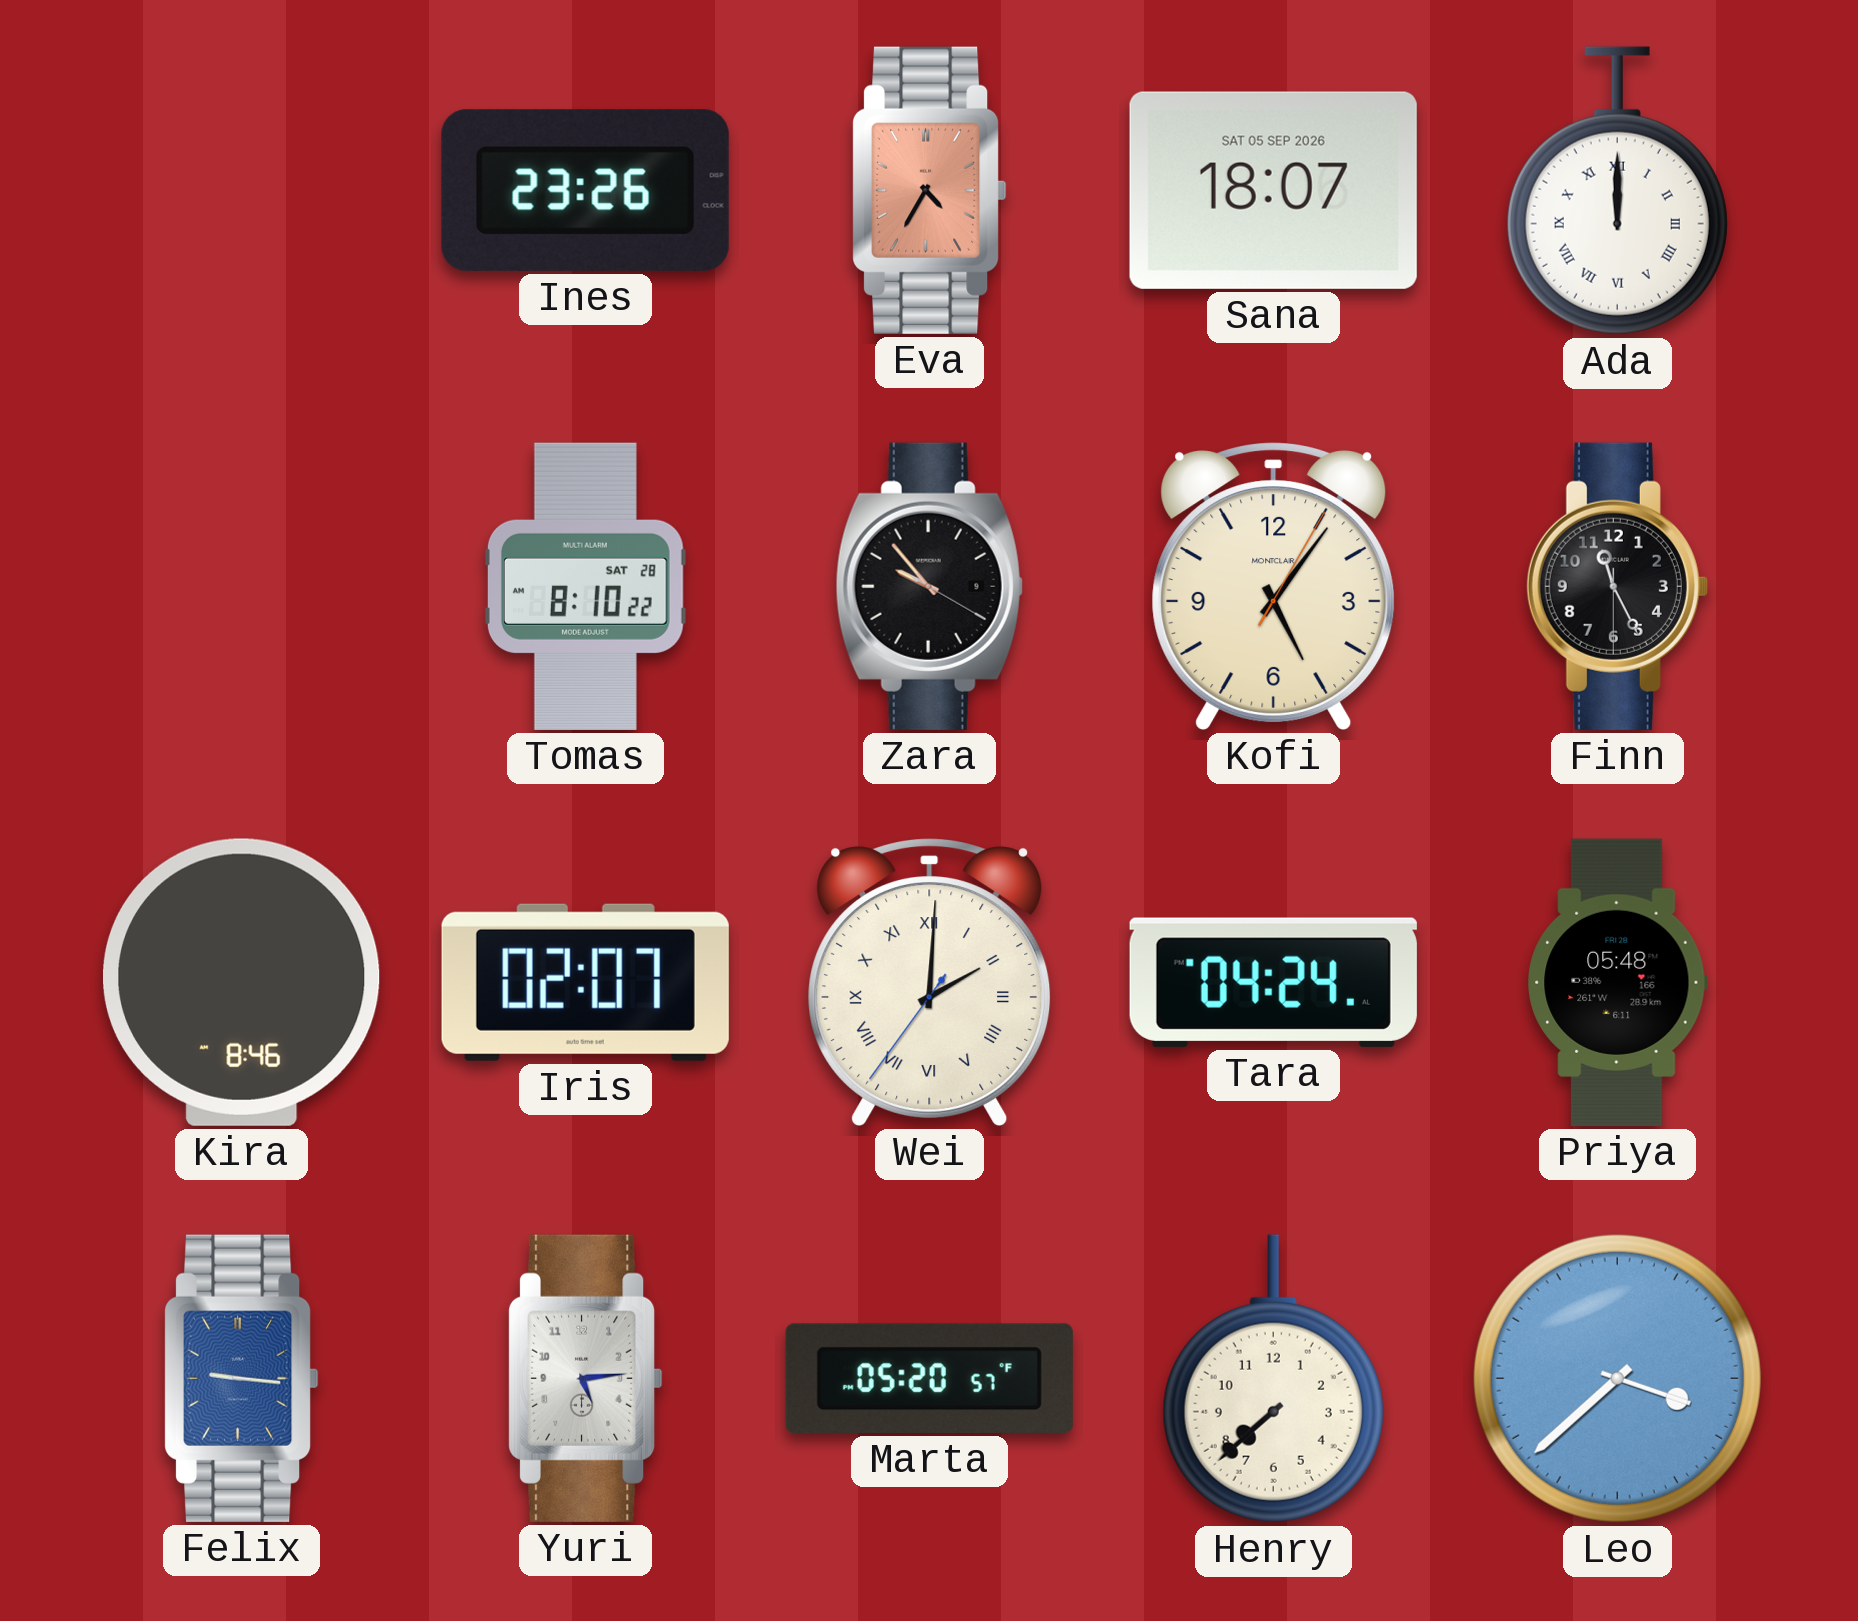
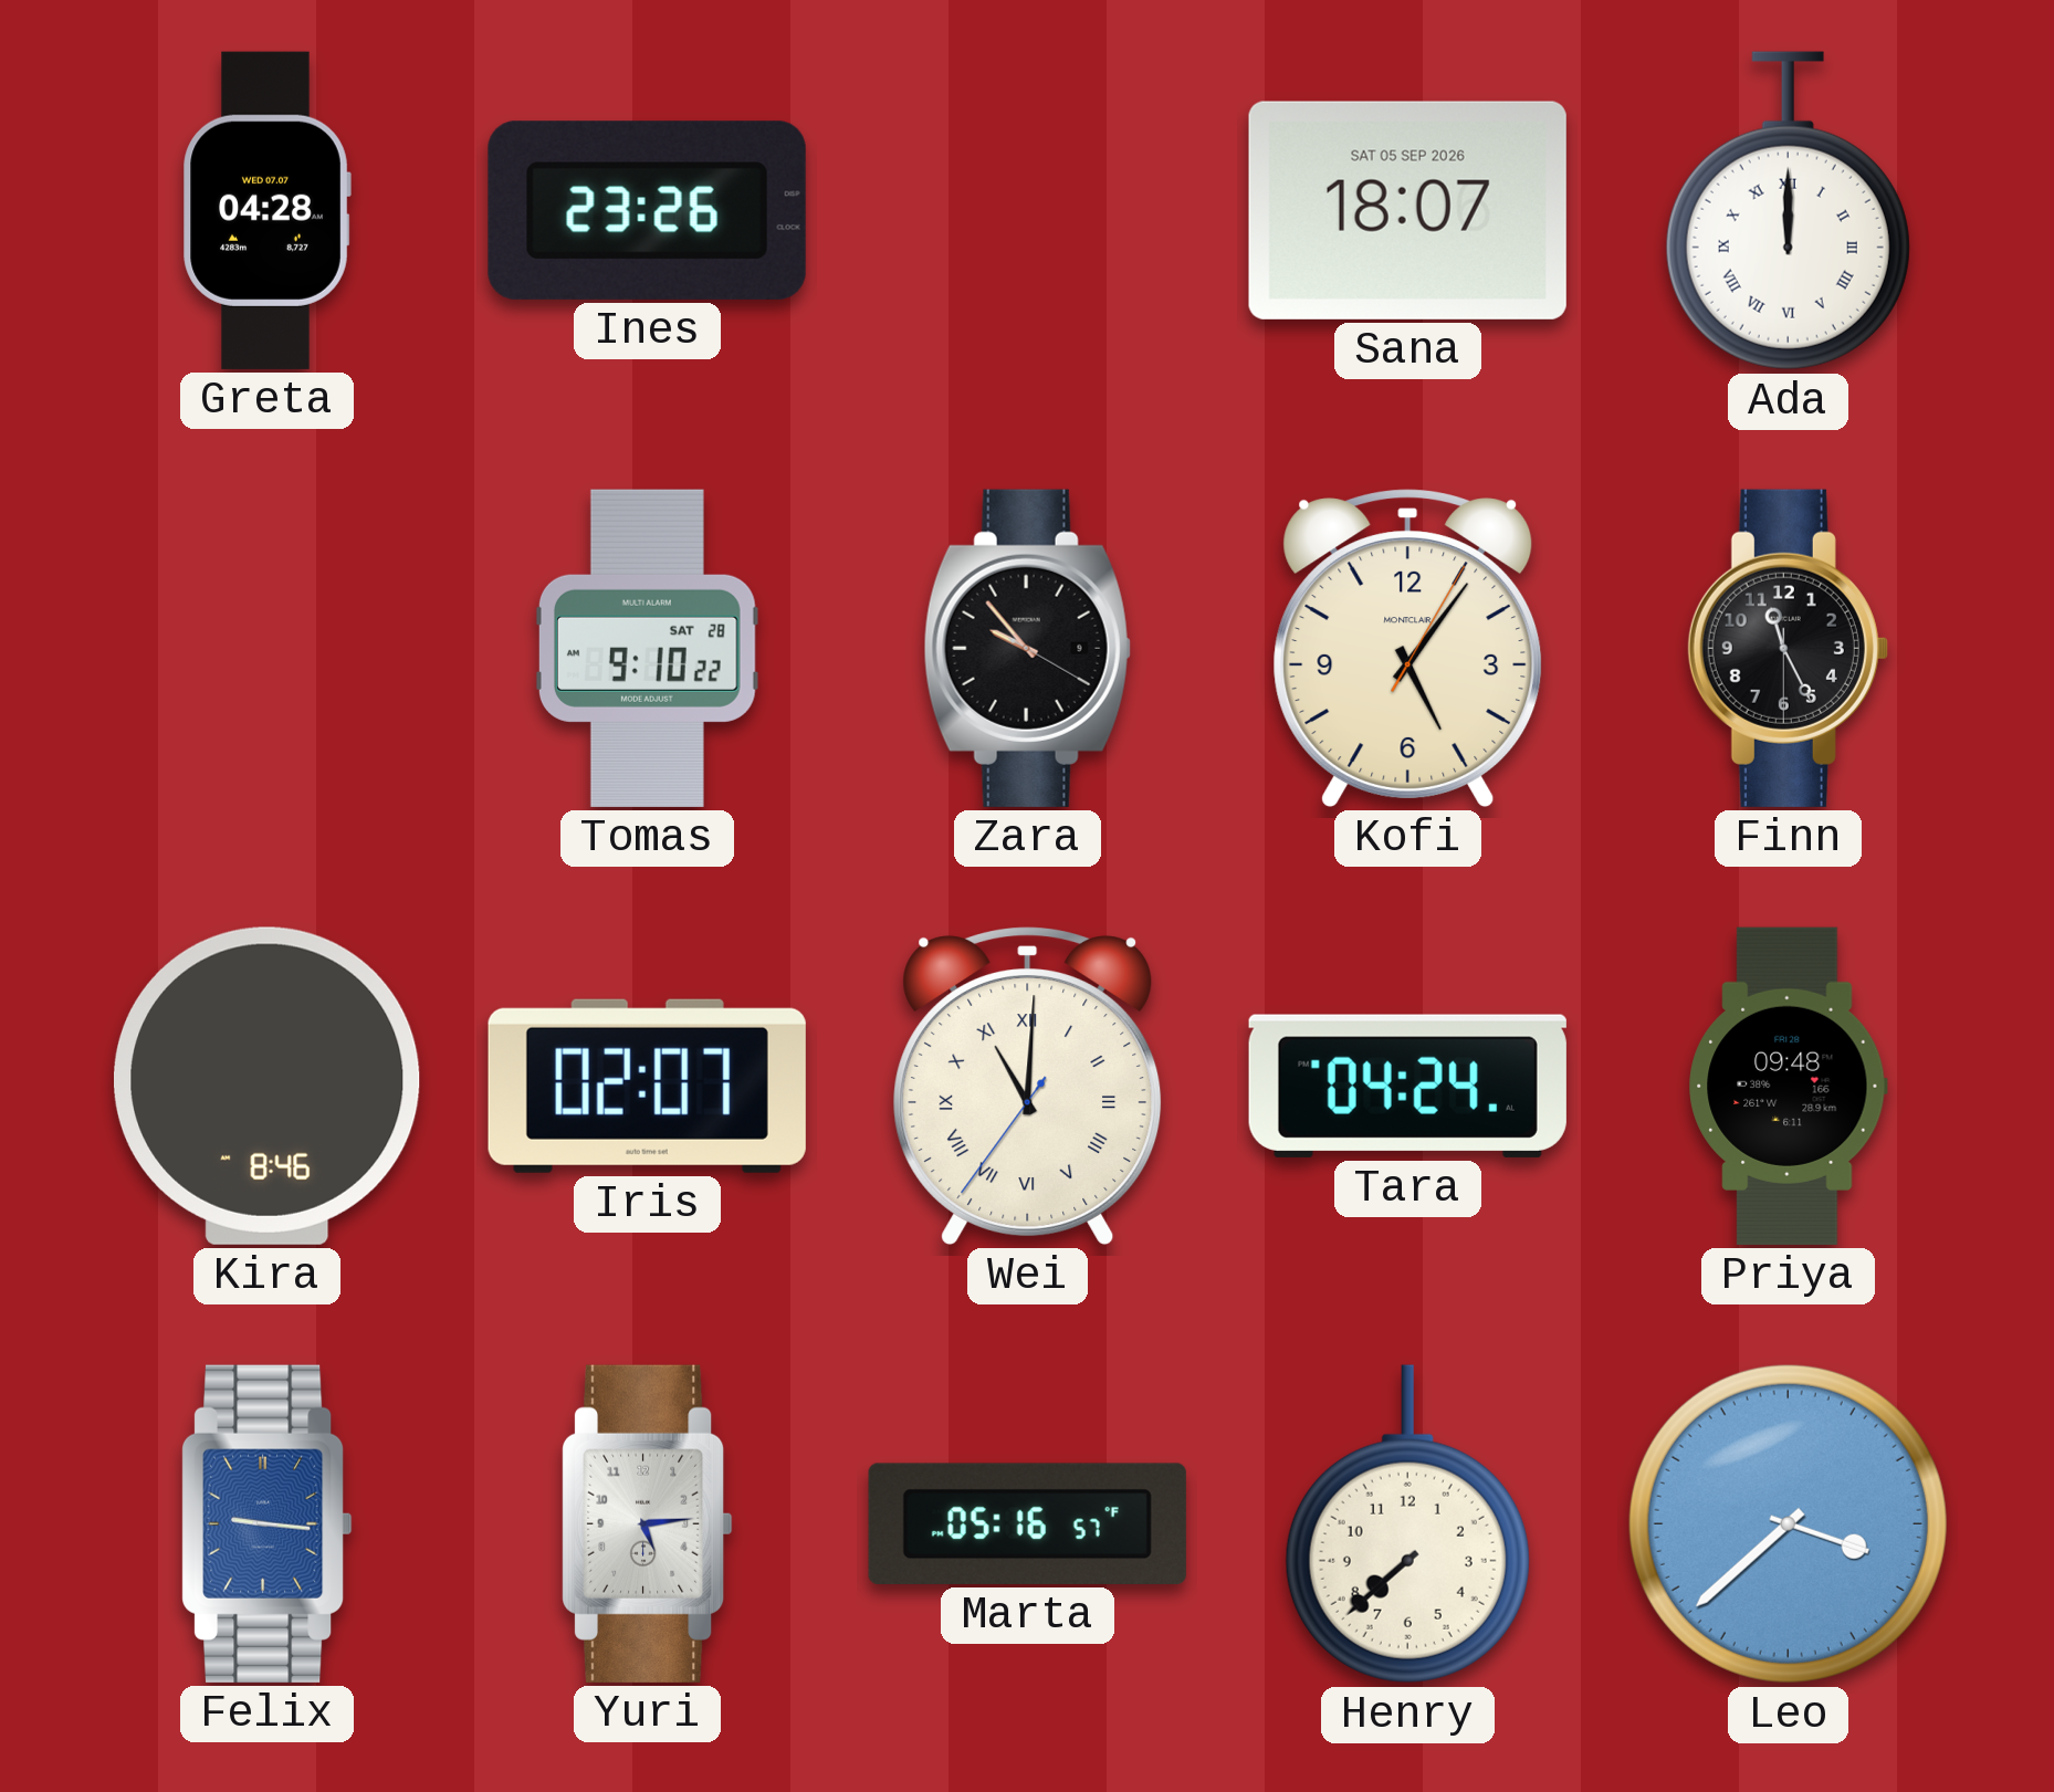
Greta: none -> 04:28 (266, 210)
Eva: 4:35 -> none (930, 190)
Tomas: 8:10 -> 9:10 (647, 648)
Wei: 2:00 -> 11:00 (1028, 1086)
Priya: 05:48 -> 09:48 (1789, 1086)
Marta: 05:20 -> 05:16 (1027, 1523)
